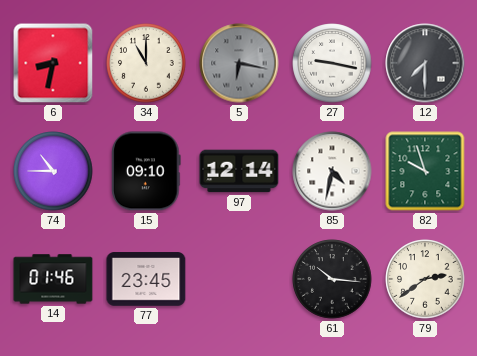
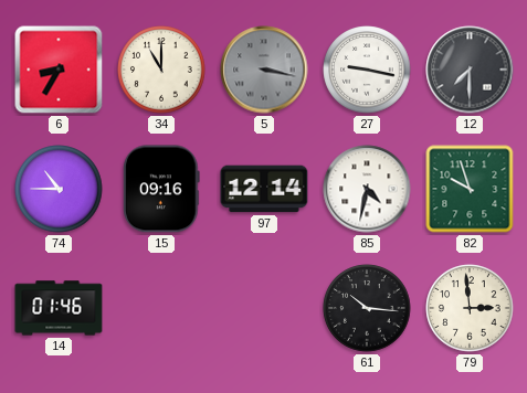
6: 8:32 -> 8:35 (59, 70)
5: 6:17 -> 3:17 (264, 70)
15: 09:10 -> 09:16 (161, 189)
77: 23:45 -> none (146, 279)
79: 2:39 -> 2:59 (470, 308)
